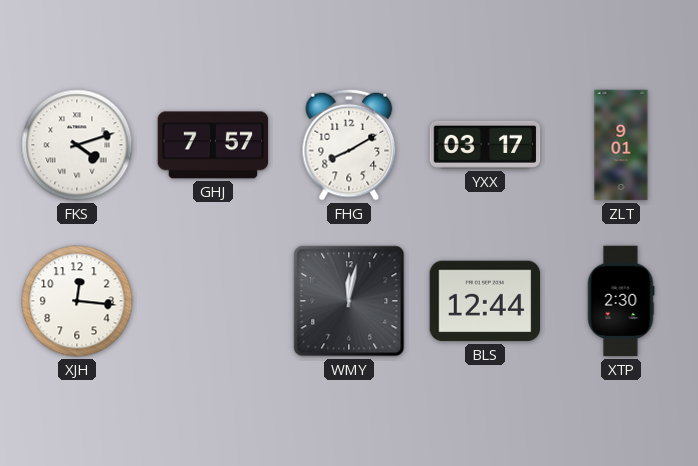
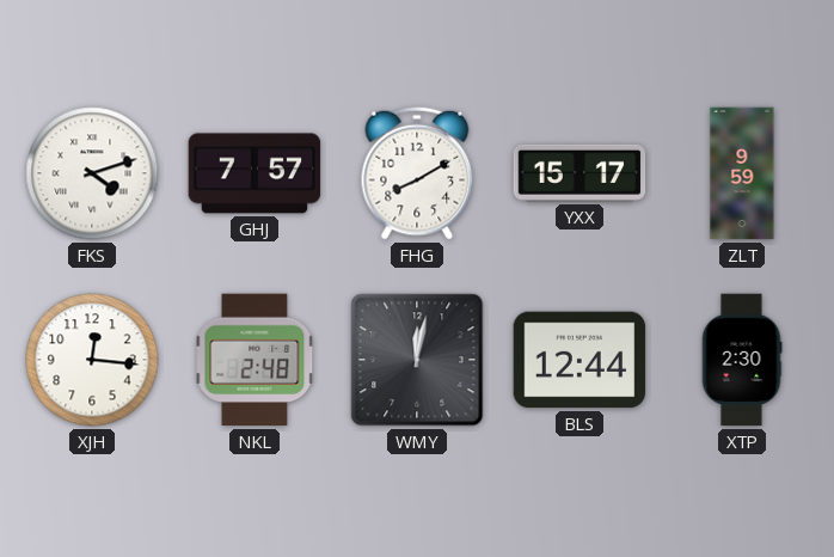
YXX: 03:17 -> 15:17 (579, 173)
ZLT: 9:01 -> 9:59 (742, 173)
NKL: none -> 2:48 (255, 360)
